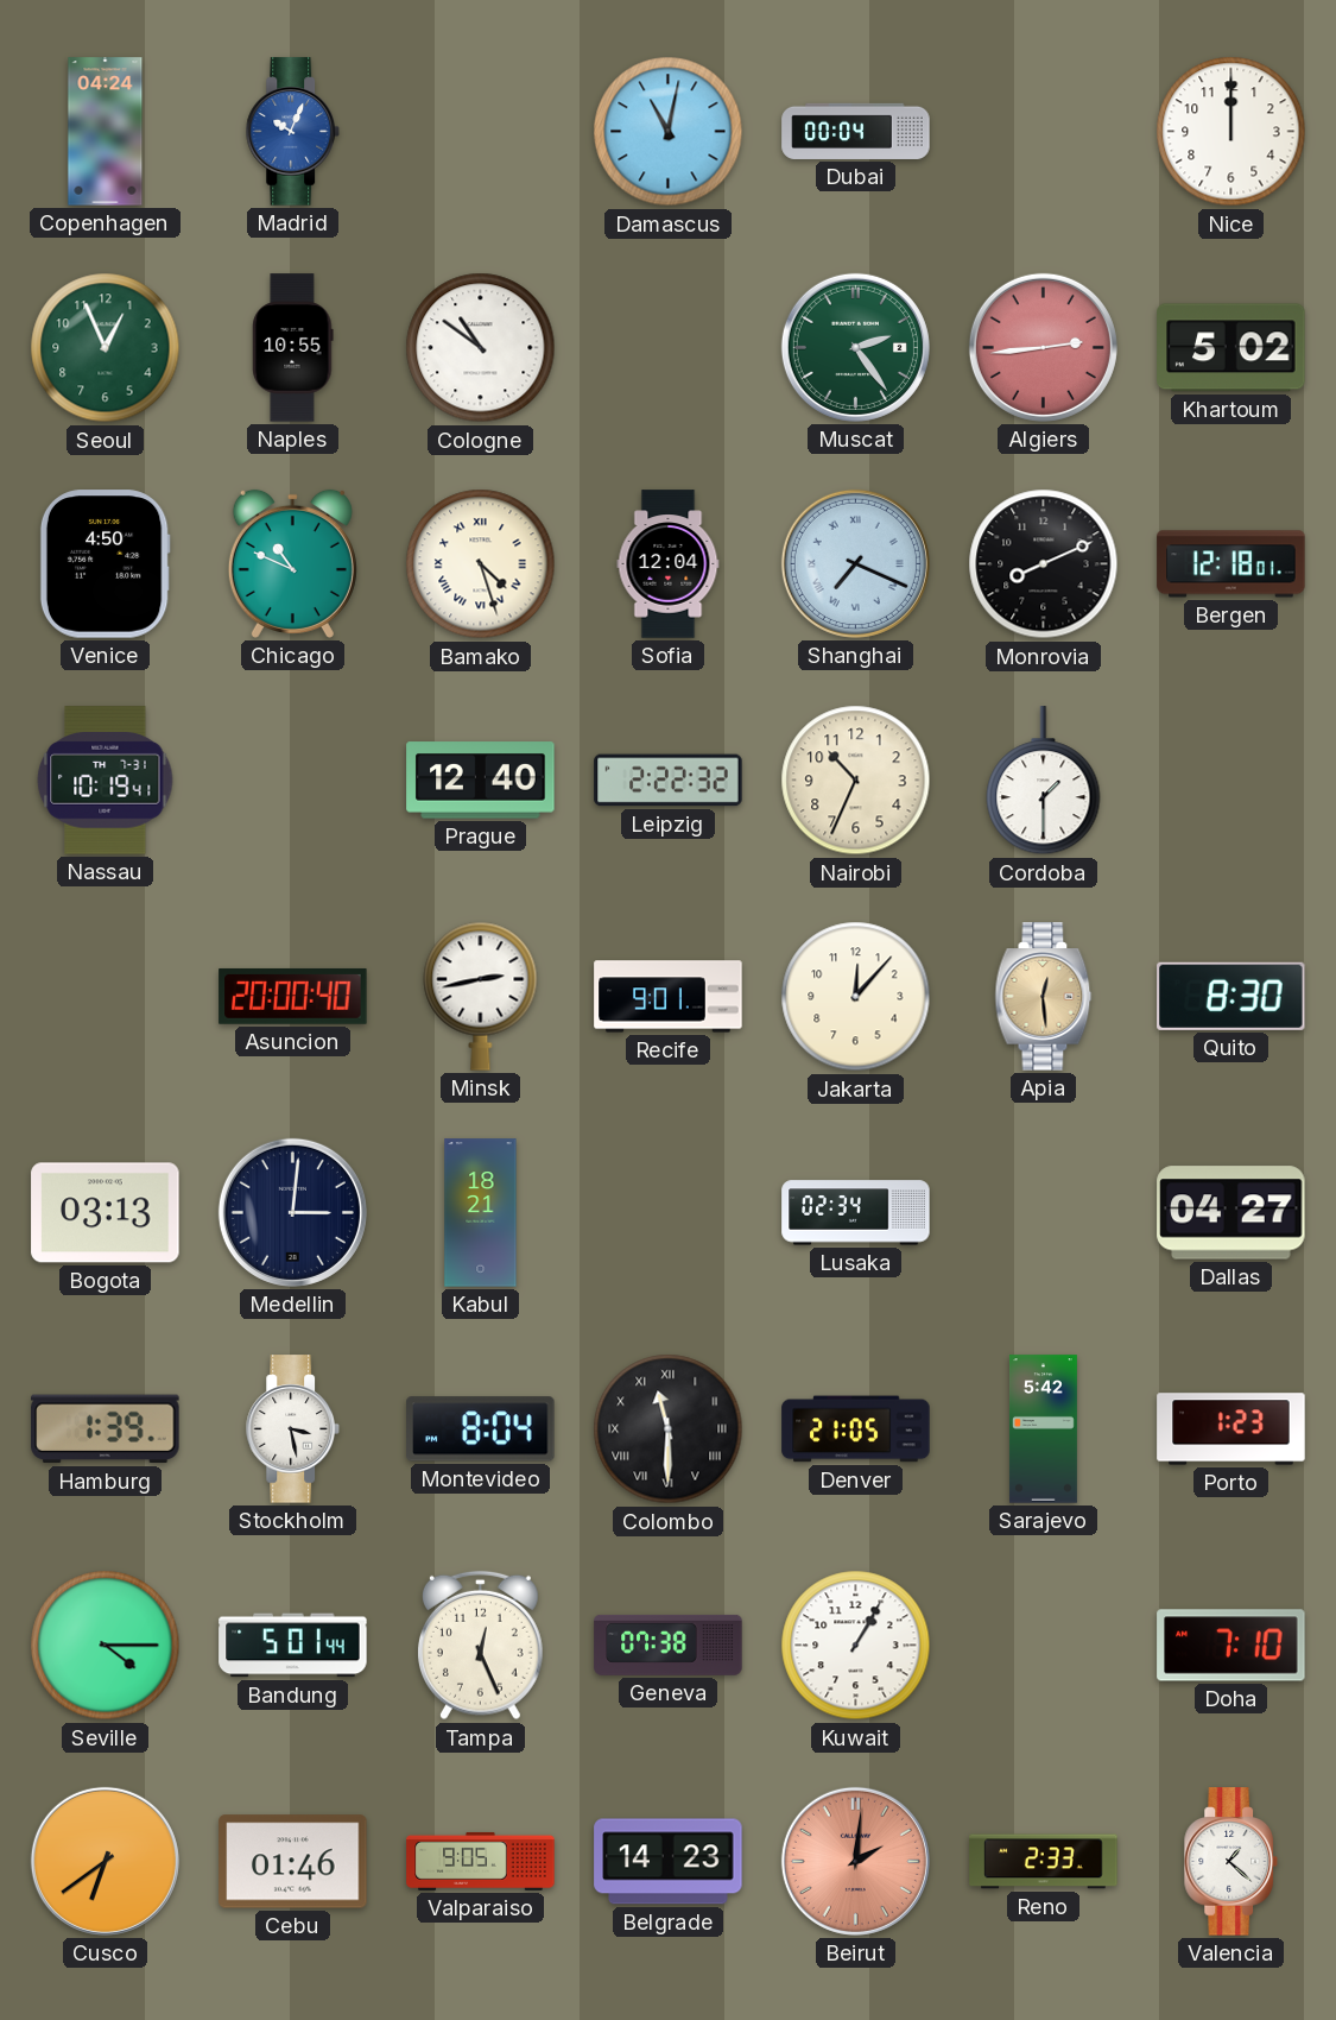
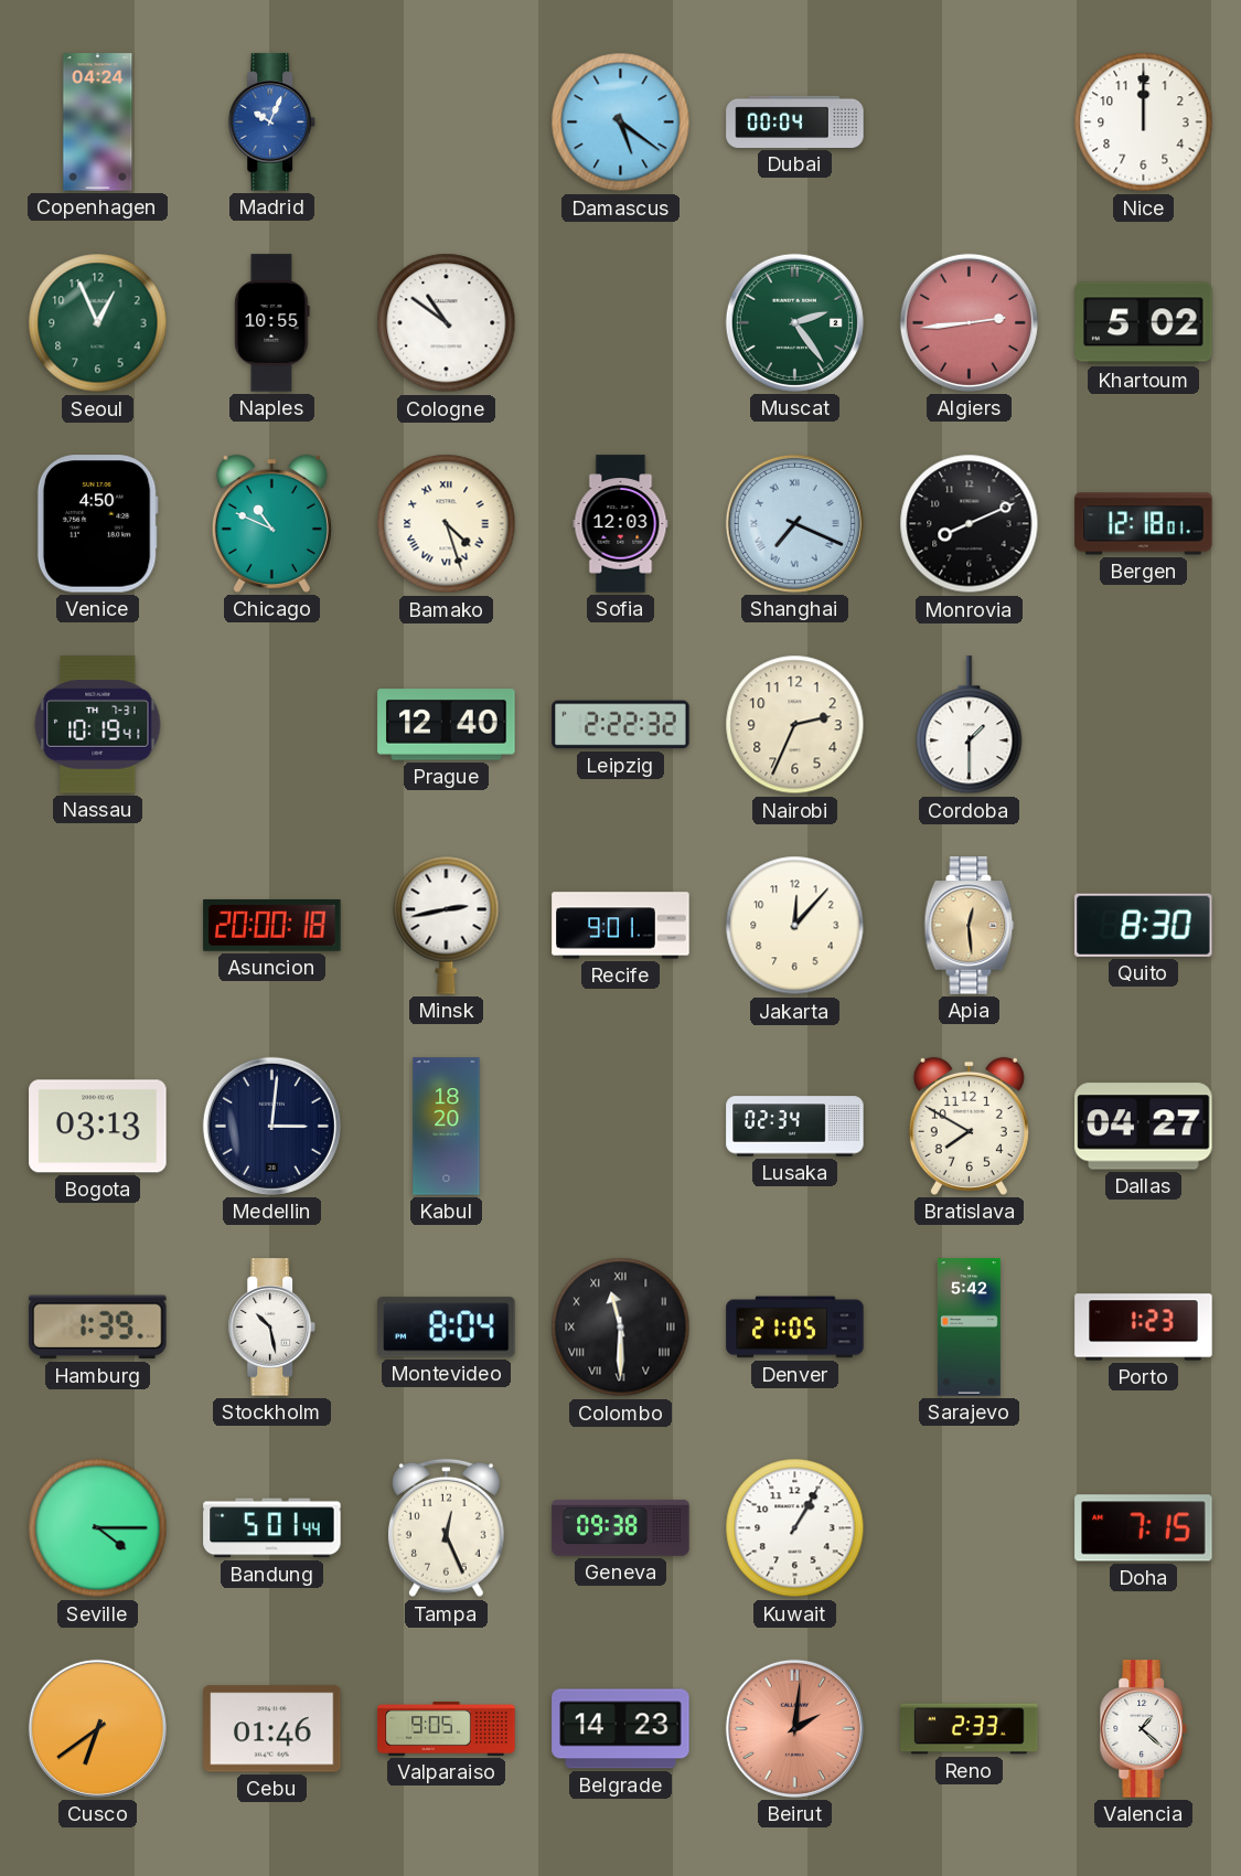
Damascus: 11:02 -> 5:21 (621, 122)
Sofia: 12:04 -> 12:03 (621, 524)
Nairobi: 10:34 -> 2:34 (795, 725)
Asuncion: 20:00:40 -> 20:00:18 (272, 925)
Kabul: 18:21 -> 18:20 (447, 1127)
Bratislava: none -> 7:50 (969, 1126)
Stockholm: 3:28 -> 10:28 (272, 1328)
Geneva: 07:38 -> 09:38 (621, 1527)
Doha: 7:10 -> 7:15 (1144, 1528)
